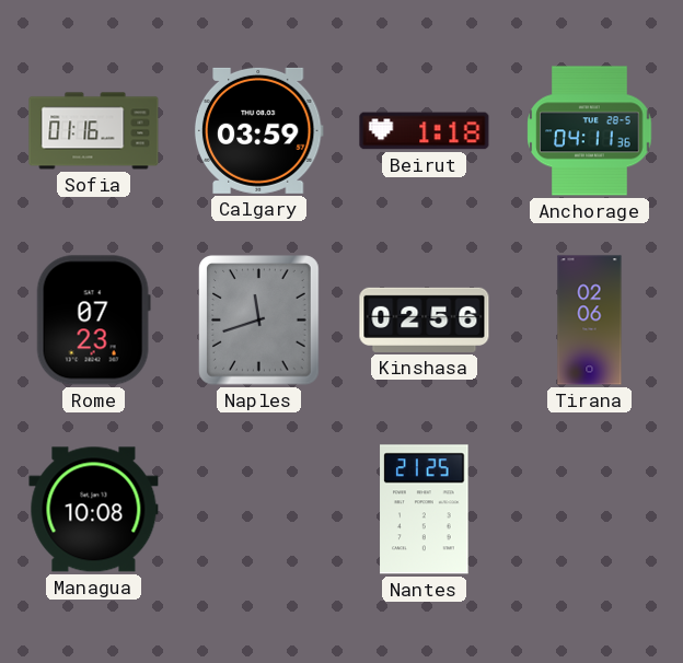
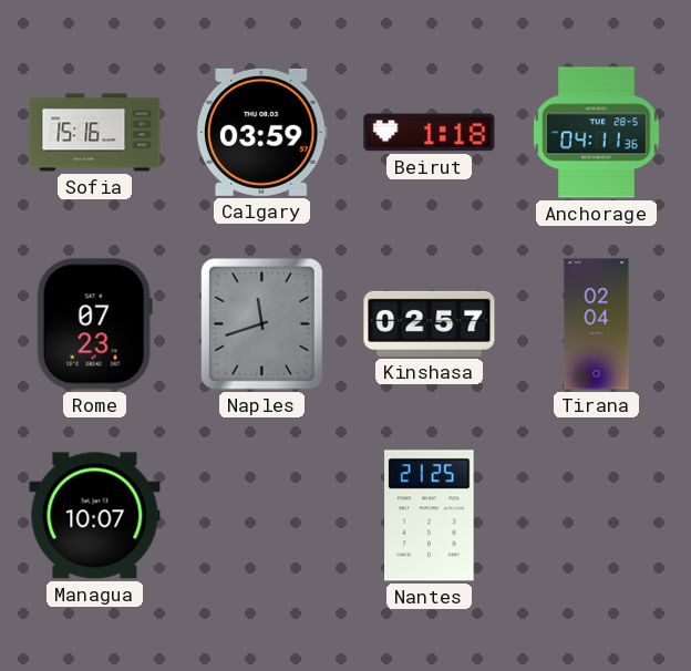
Sofia: 01:16 -> 15:16 (95, 133)
Kinshasa: 02:56 -> 02:57 (430, 323)
Tirana: 02:06 -> 02:04 (597, 324)
Managua: 10:08 -> 10:07 (95, 516)
